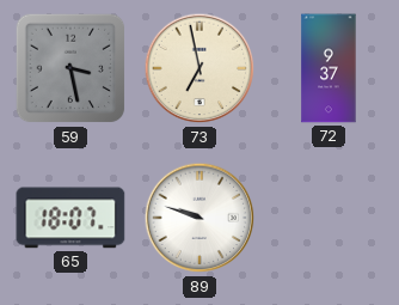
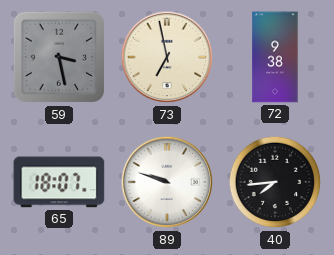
72: 9:37 -> 9:38 (275, 57)
40: none -> 7:44 (275, 182)
